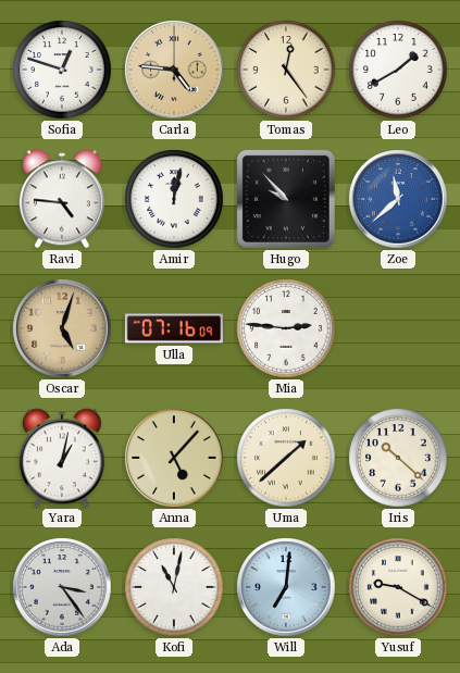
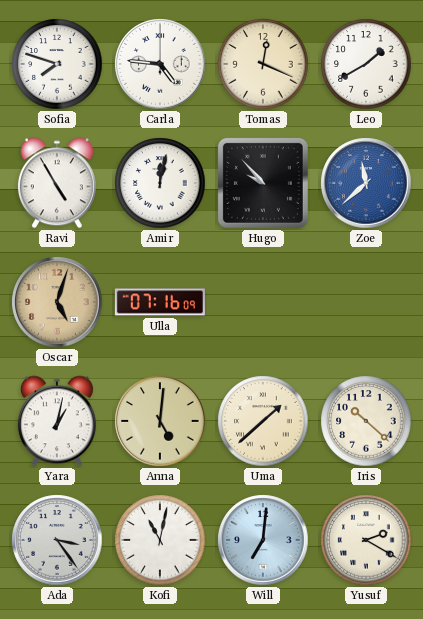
Sofia: 12:48 -> 7:48 (57, 64)
Carla dial: champagne -> white (160, 64)
Tomas: 12:24 -> 12:19 (263, 64)
Ravi: 4:46 -> 4:55 (57, 183)
Mia: 2:46 -> none (286, 328)
Anna: 5:07 -> 5:01 (160, 421)
Yusuf: 9:20 -> 2:20 (366, 540)
